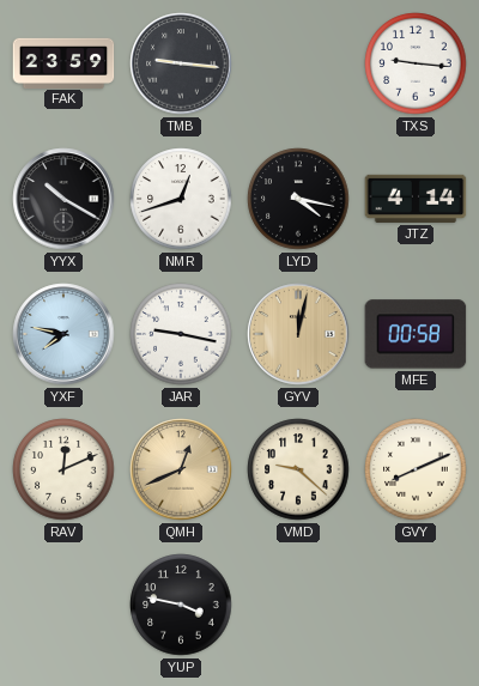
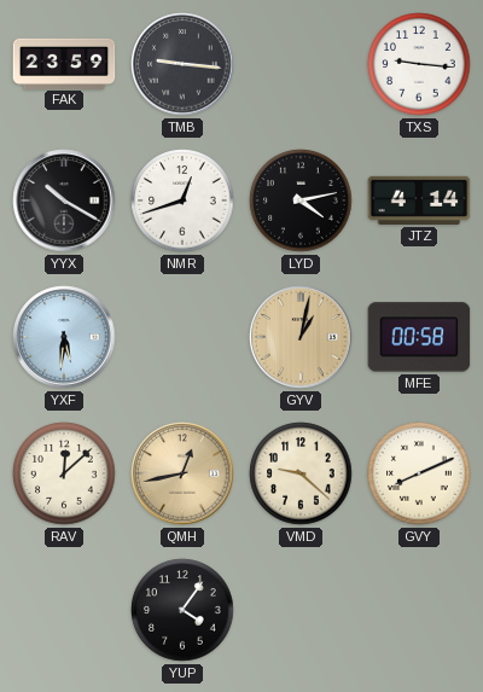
LYD: 4:17 -> 4:13 (301, 200)
YXF: 7:47 -> 5:31 (64, 337)
JAR: 9:17 -> none (181, 334)
GYV: 12:02 -> 1:02 (301, 337)
RAV: 12:11 -> 12:08 (64, 473)
QMH: 12:41 -> 12:43 (182, 473)
YUP: 3:47 -> 4:06 (182, 610)
